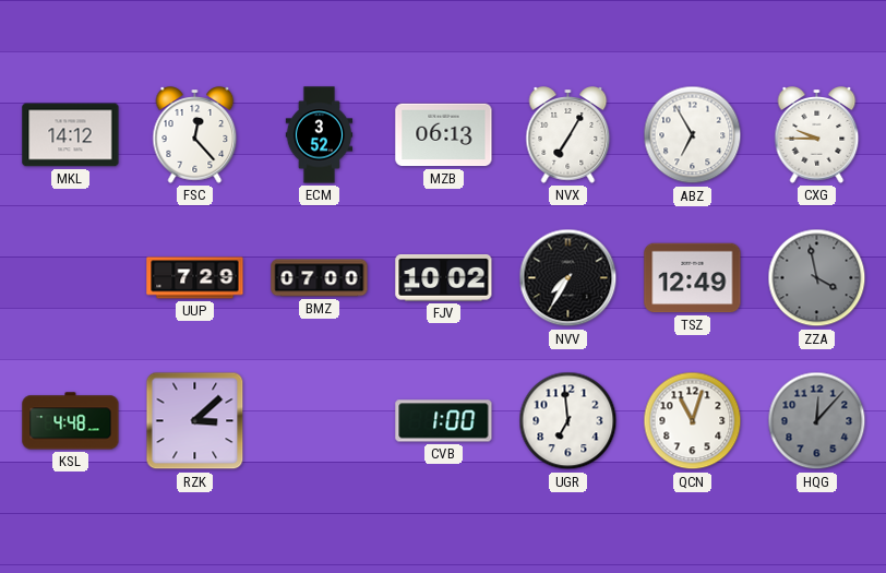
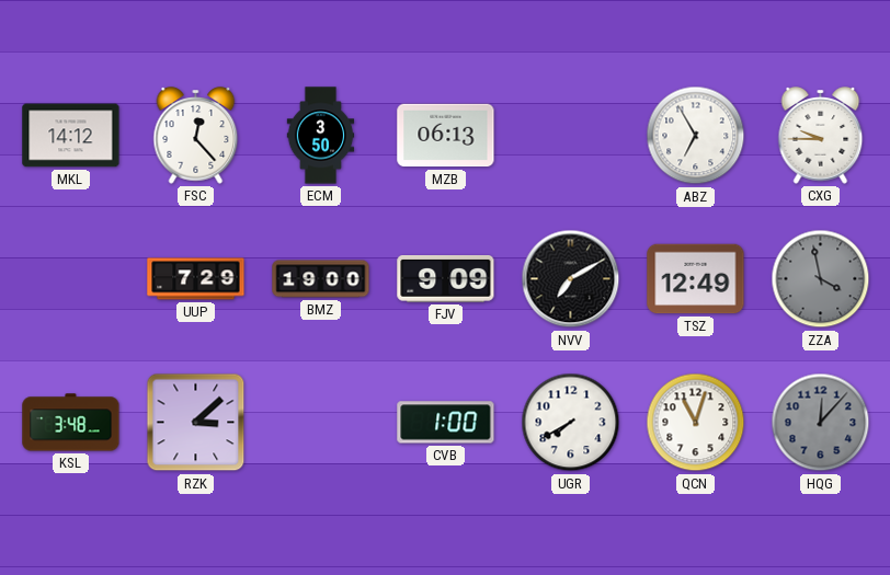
ECM: 3:52 -> 3:50 (321, 136)
NVX: 7:05 -> none (568, 135)
BMZ: 07:00 -> 19:00 (321, 279)
FJV: 10:02 -> 9:09 (446, 279)
NVV: 7:35 -> 7:10 (571, 279)
KSL: 4:48 -> 3:48 (71, 423)
UGR: 6:59 -> 7:40 (571, 423)
